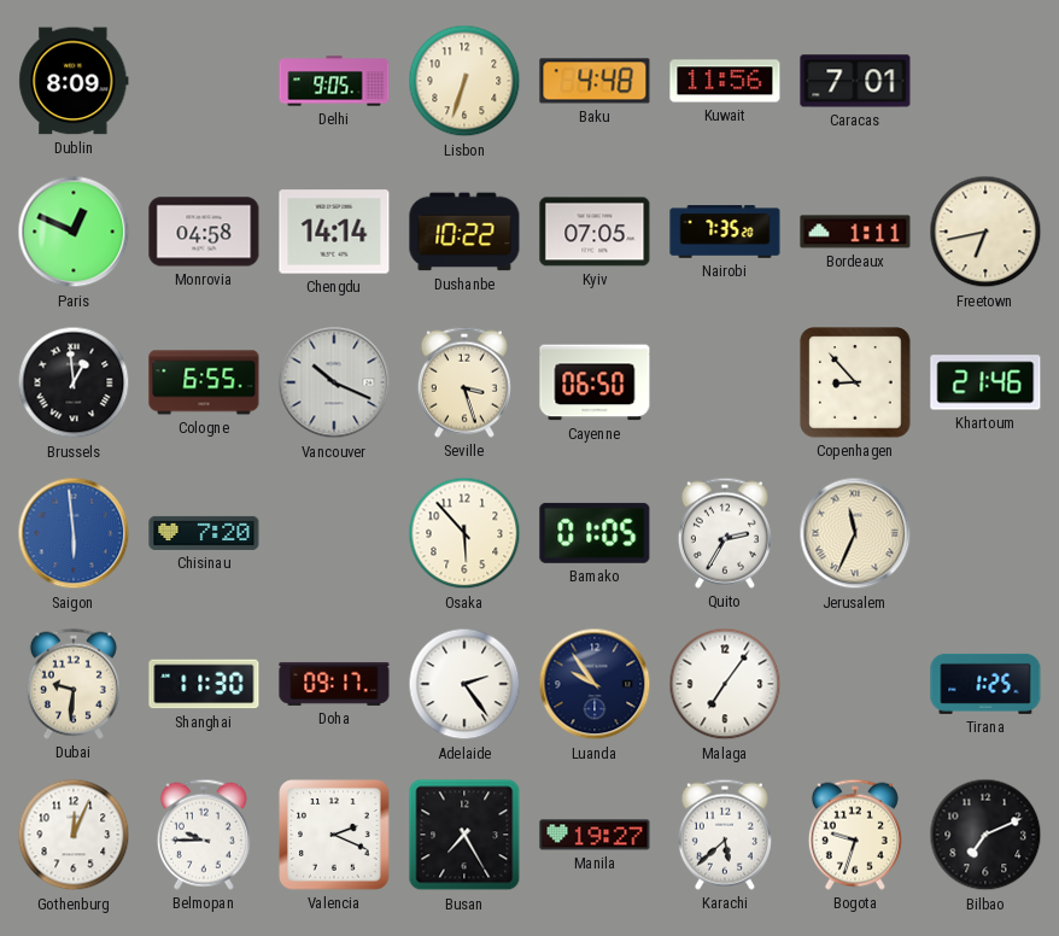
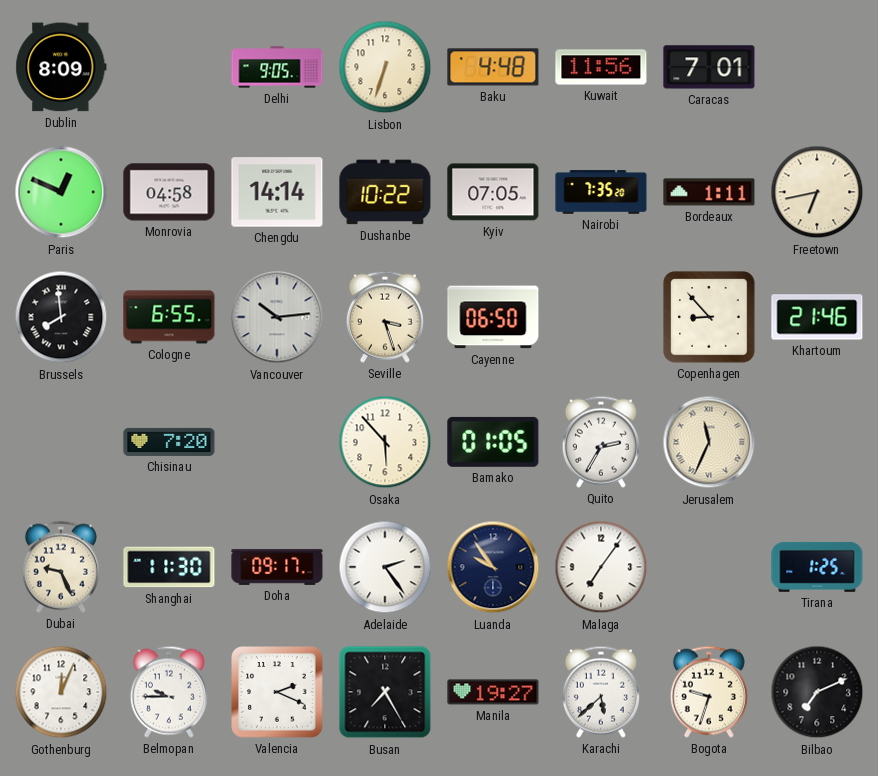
Brussels: 12:59 -> 7:59 (61, 317)
Vancouver: 10:19 -> 10:14 (277, 317)
Saigon: 5:59 -> none (74, 533)
Dubai: 9:31 -> 9:26 (61, 567)
